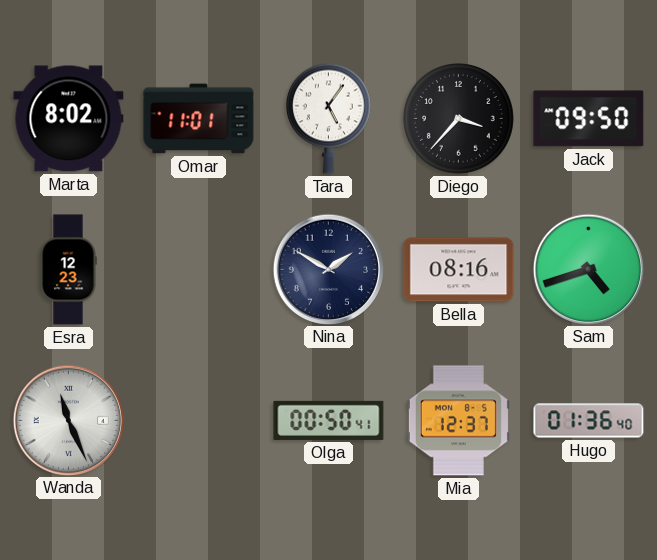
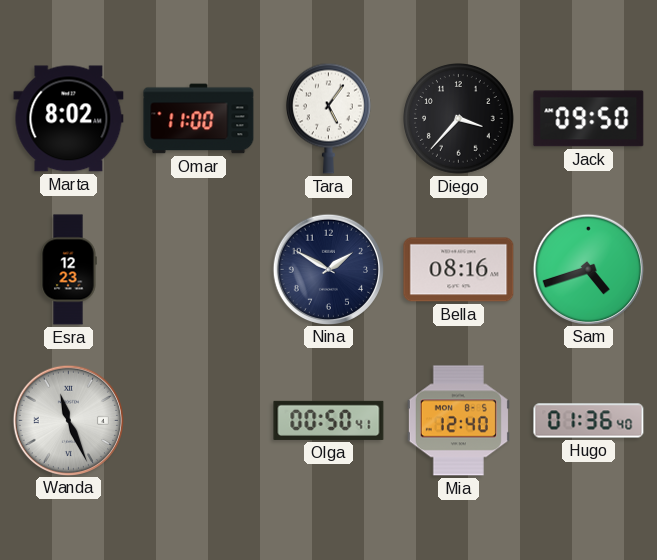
Omar: 11:01 -> 11:00 (199, 119)
Mia: 12:37 -> 12:40 (458, 421)
